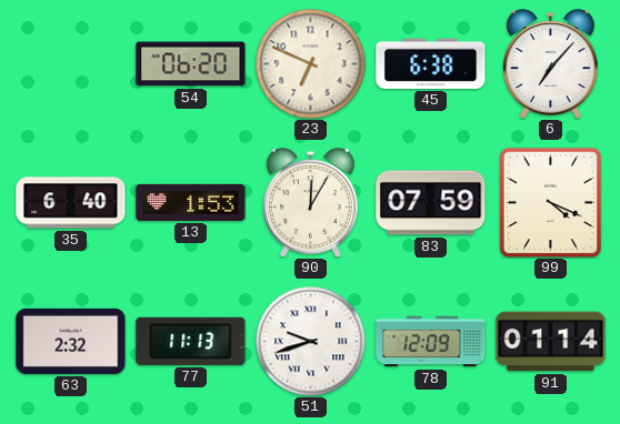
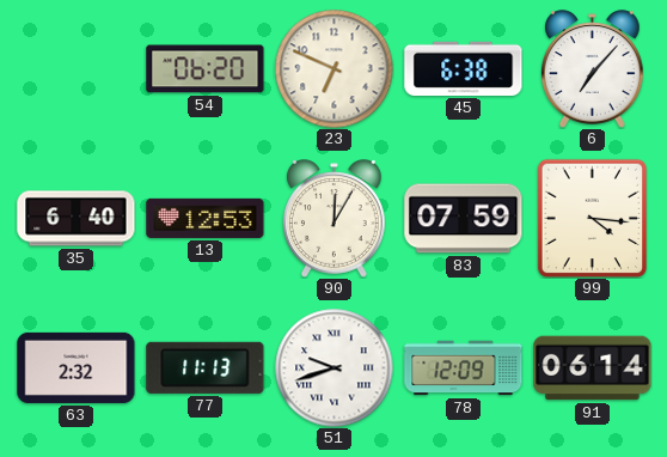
13: 1:53 -> 12:53 (206, 218)
99: 4:19 -> 4:16 (593, 218)
91: 01:14 -> 06:14 (593, 368)
